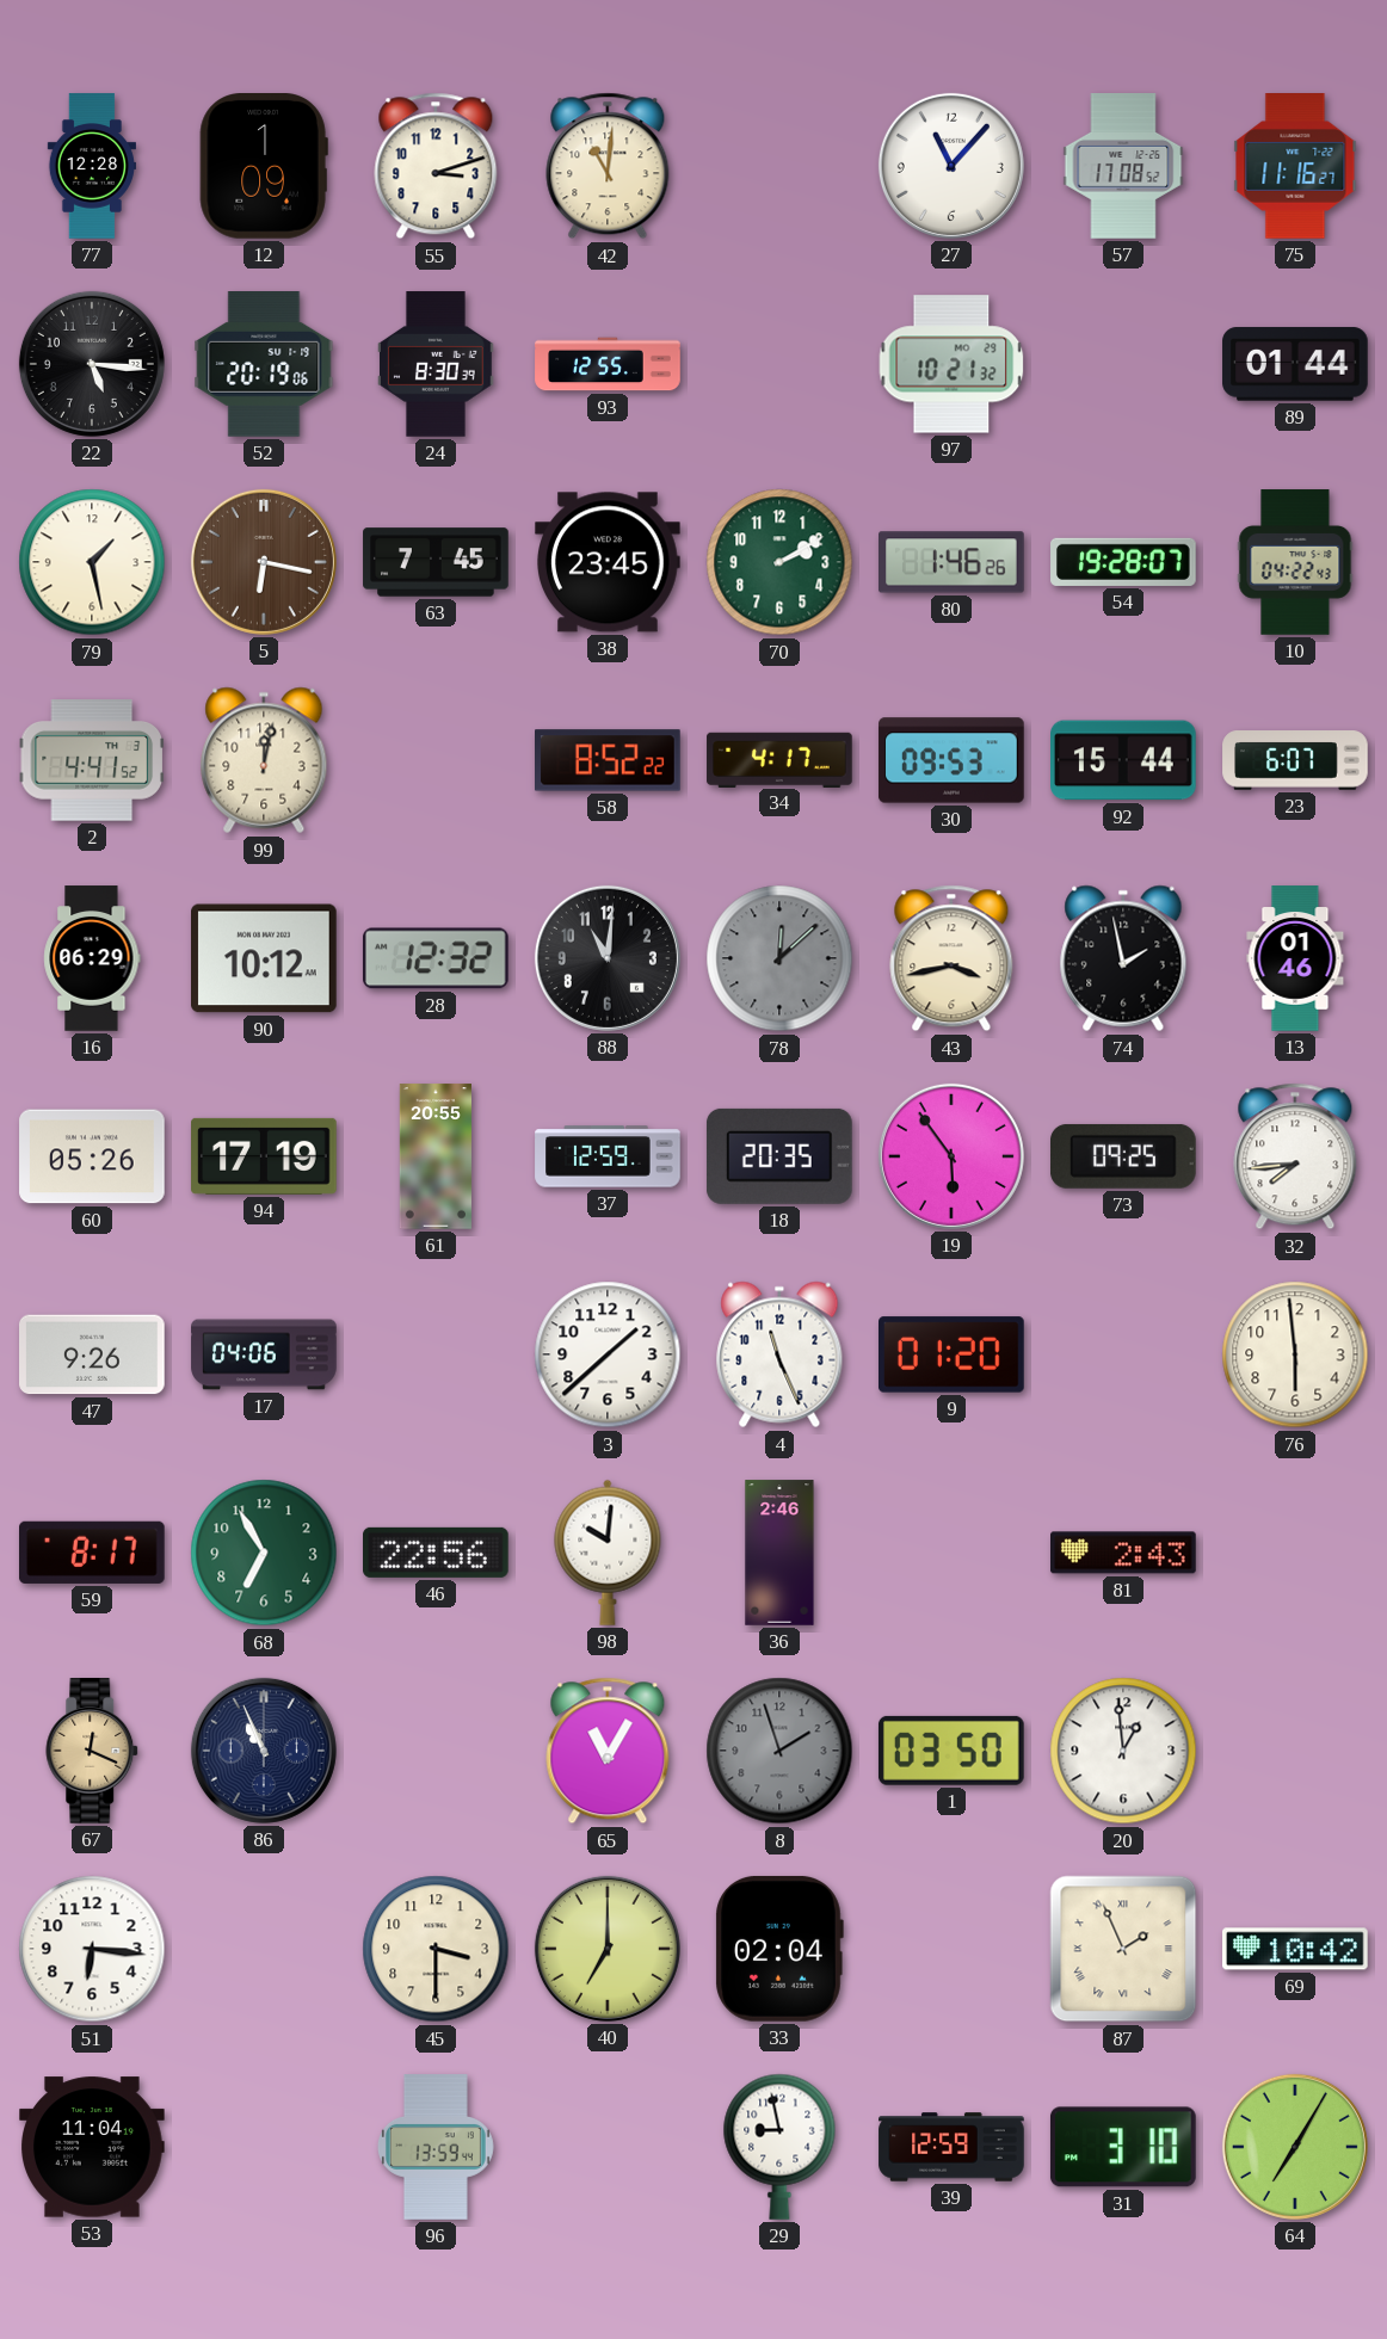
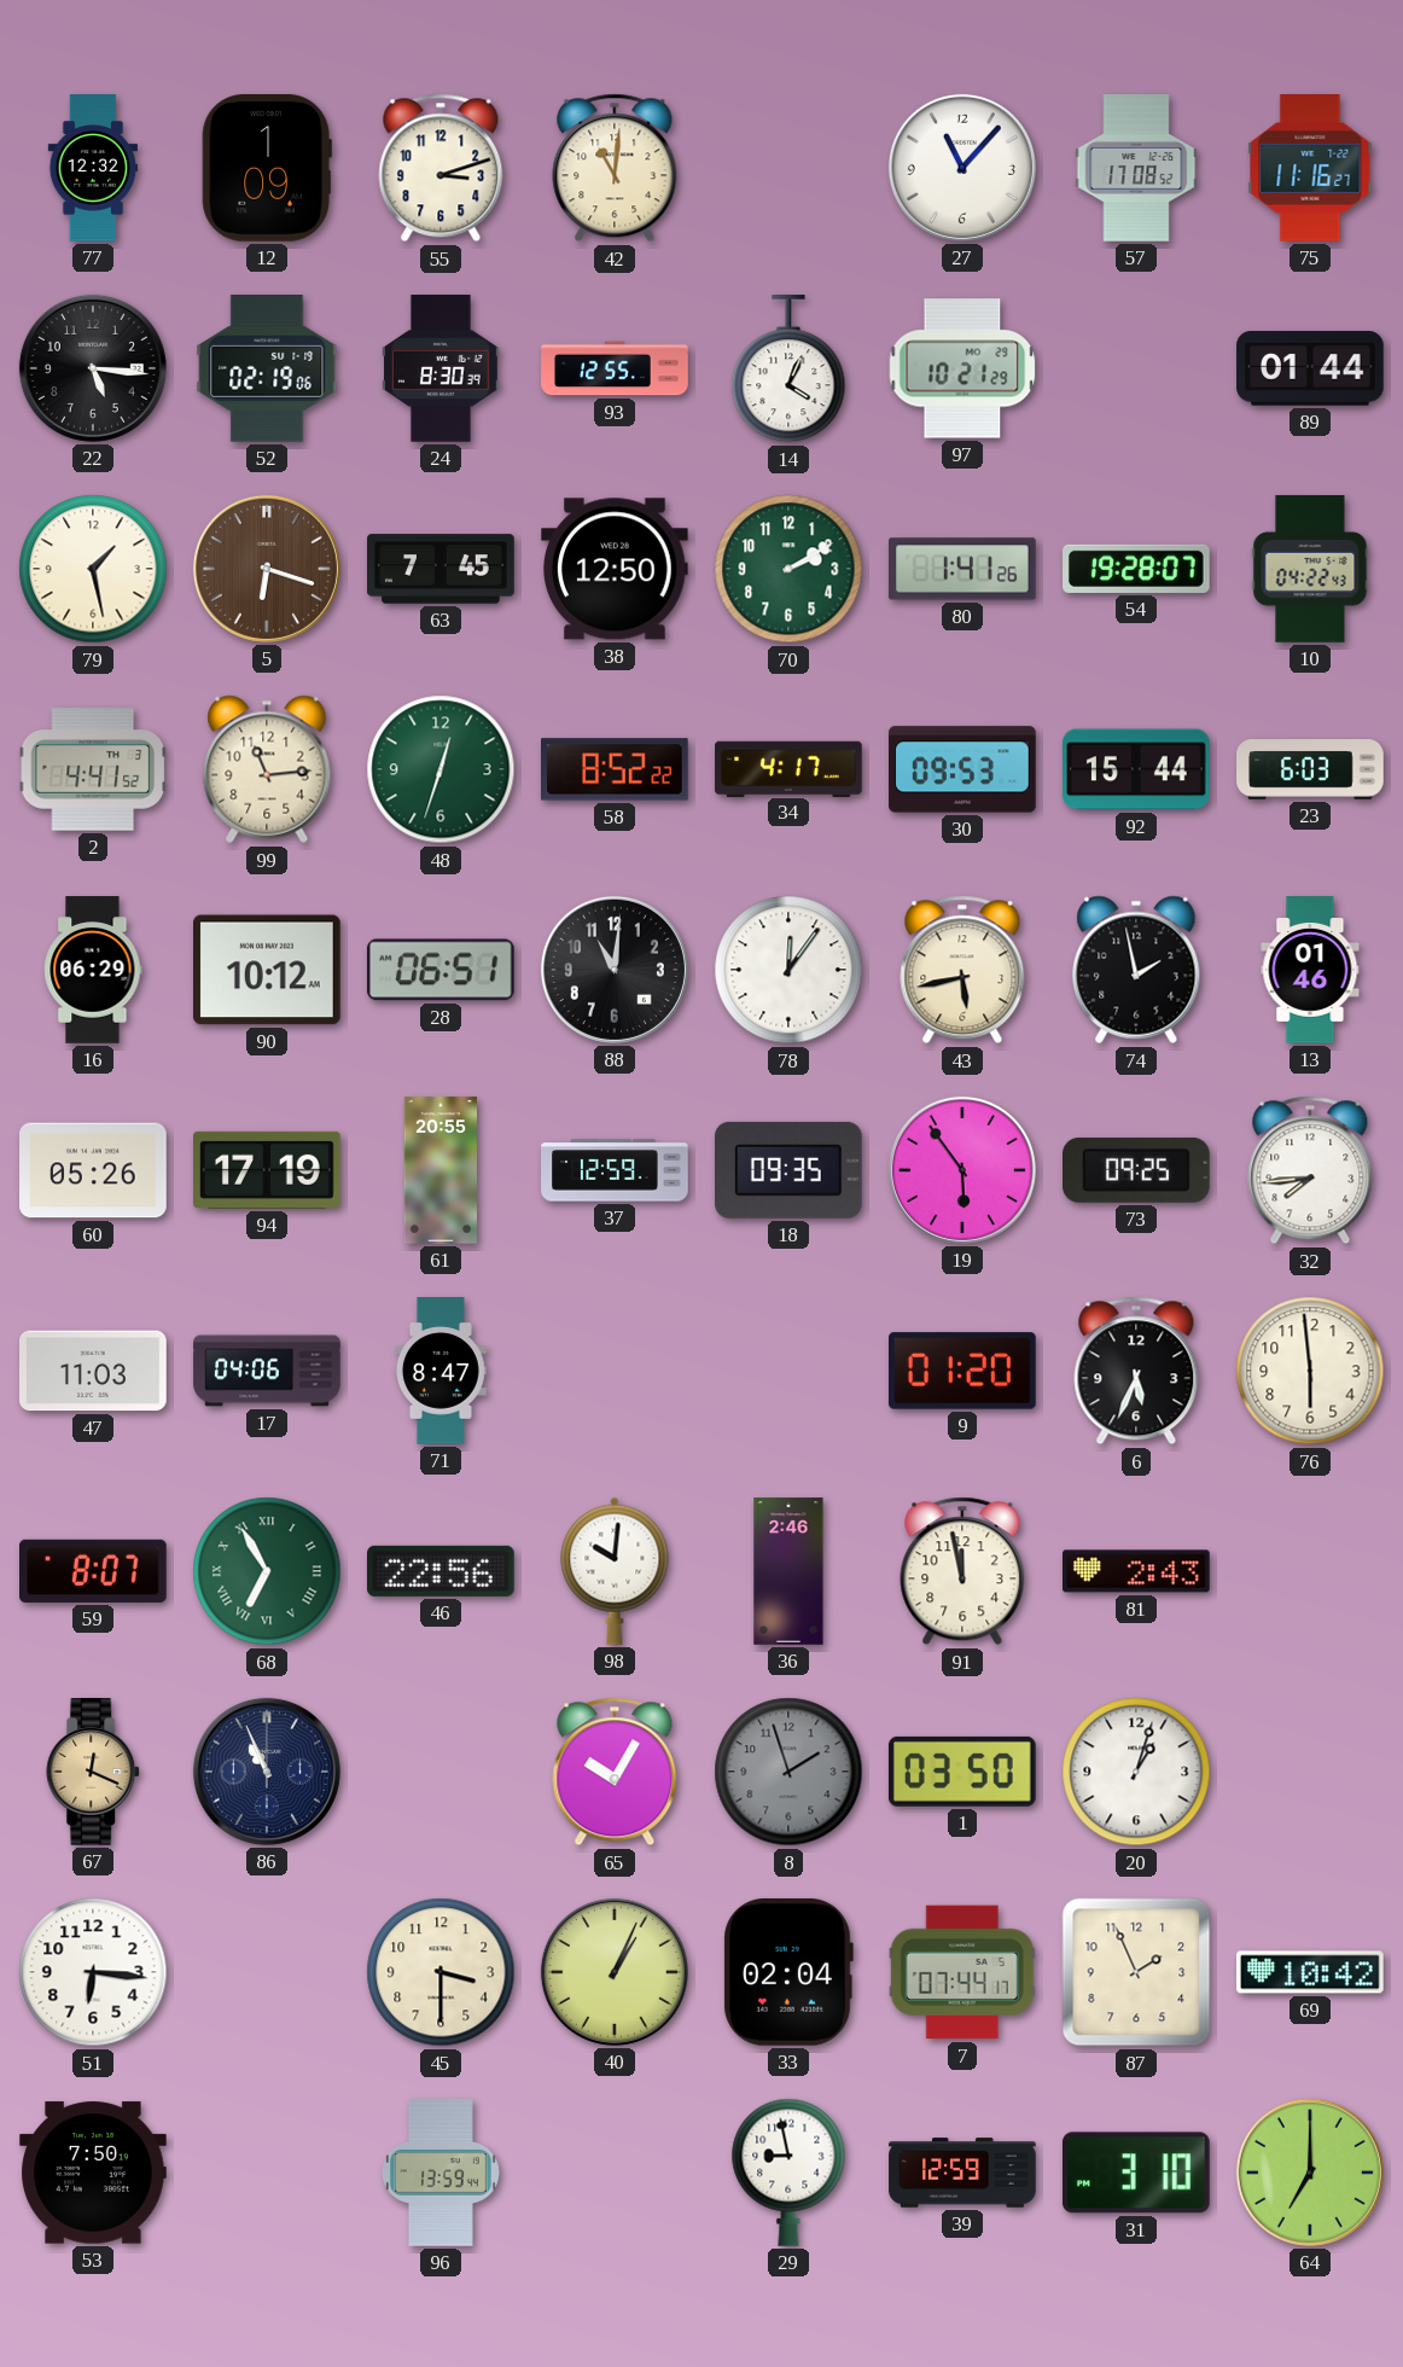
77: 12:28 -> 12:32 (92, 168)
52: 20:19 -> 02:19 (267, 370)
14: none -> 4:04 (788, 370)
97: 10:21:32 -> 10:21:29 (962, 368)
5: 6:17 -> 6:18 (267, 569)
38: 23:45 -> 12:50 (616, 569)
80: 1:46 -> 1:41 (962, 569)
99: 12:02 -> 11:14 (267, 769)
48: none -> 12:33 (441, 769)
23: 6:07 -> 6:03 (1310, 769)
28: 12:32 -> 06:51 (441, 970)
78: 12:08 -> 12:06 (788, 970)
78 dial: grey -> white (788, 970)
43: 3:43 -> 5:43 (962, 970)
18: 20:35 -> 09:35 (788, 1170)
47: 9:26 -> 11:03 (93, 1371)
71: none -> 8:47 (441, 1371)
3: 1:38 -> none (608, 1354)
4: 11:26 -> none (779, 1354)
6: none -> 5:34 (1136, 1371)
59: 8:17 -> 8:07 (94, 1571)
68 numerals: Arabic -> Roman (267, 1571)
91: none -> 11:58 (962, 1571)
65: 11:05 -> 10:05 (615, 1772)
20: 12:59 -> 1:03 (1136, 1772)
40: 7:00 -> 1:04 (615, 1972)
7: none -> 07:44 (962, 1972)
87 numerals: Roman -> Arabic (1136, 1972)
53: 11:04 -> 7:50 (93, 2173)
64: 7:05 -> 7:00 (1310, 2173)
